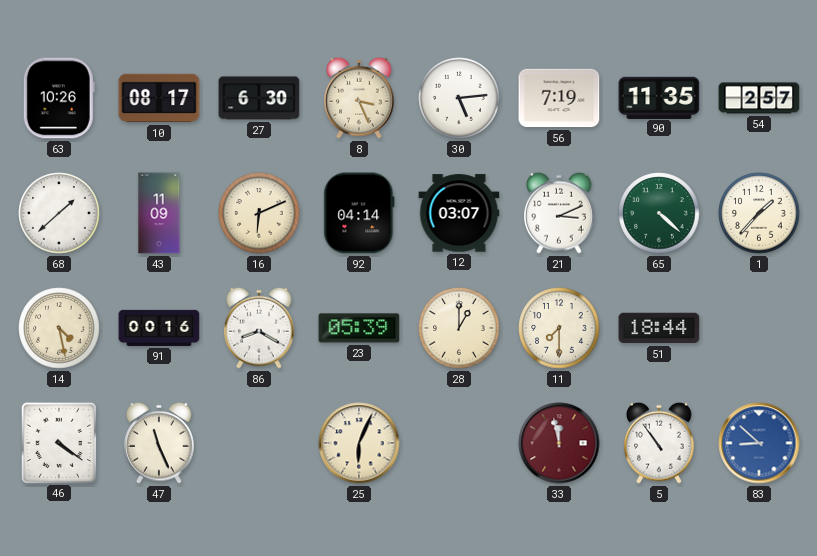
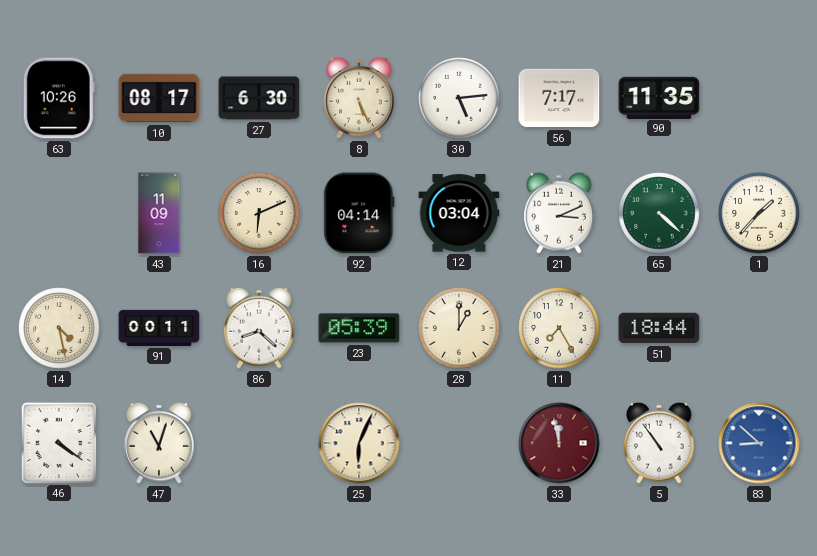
8: 3:26 -> 5:26 (359, 98)
56: 7:19 -> 7:17 (559, 98)
54: 2:57 -> none (759, 98)
68: 1:38 -> none (59, 213)
12: 03:07 -> 03:04 (459, 213)
91: 00:16 -> 00:11 (159, 328)
86: 8:20 -> 8:22 (259, 328)
11: 7:30 -> 7:25 (559, 328)
47: 11:26 -> 11:03 (159, 443)
